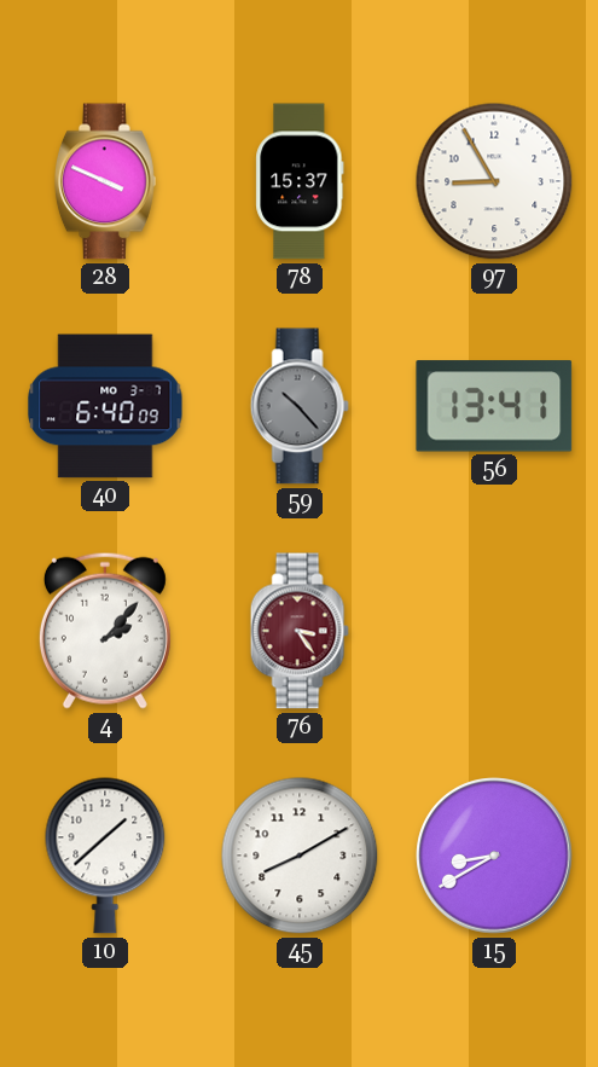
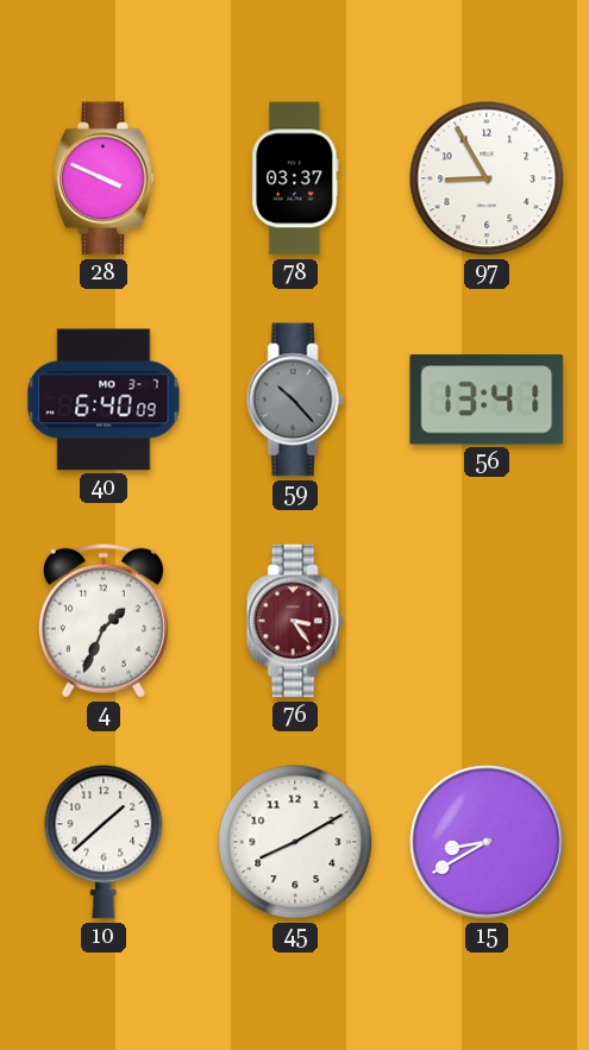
78: 15:37 -> 03:37 (295, 178)
4: 2:07 -> 1:34 (104, 621)
